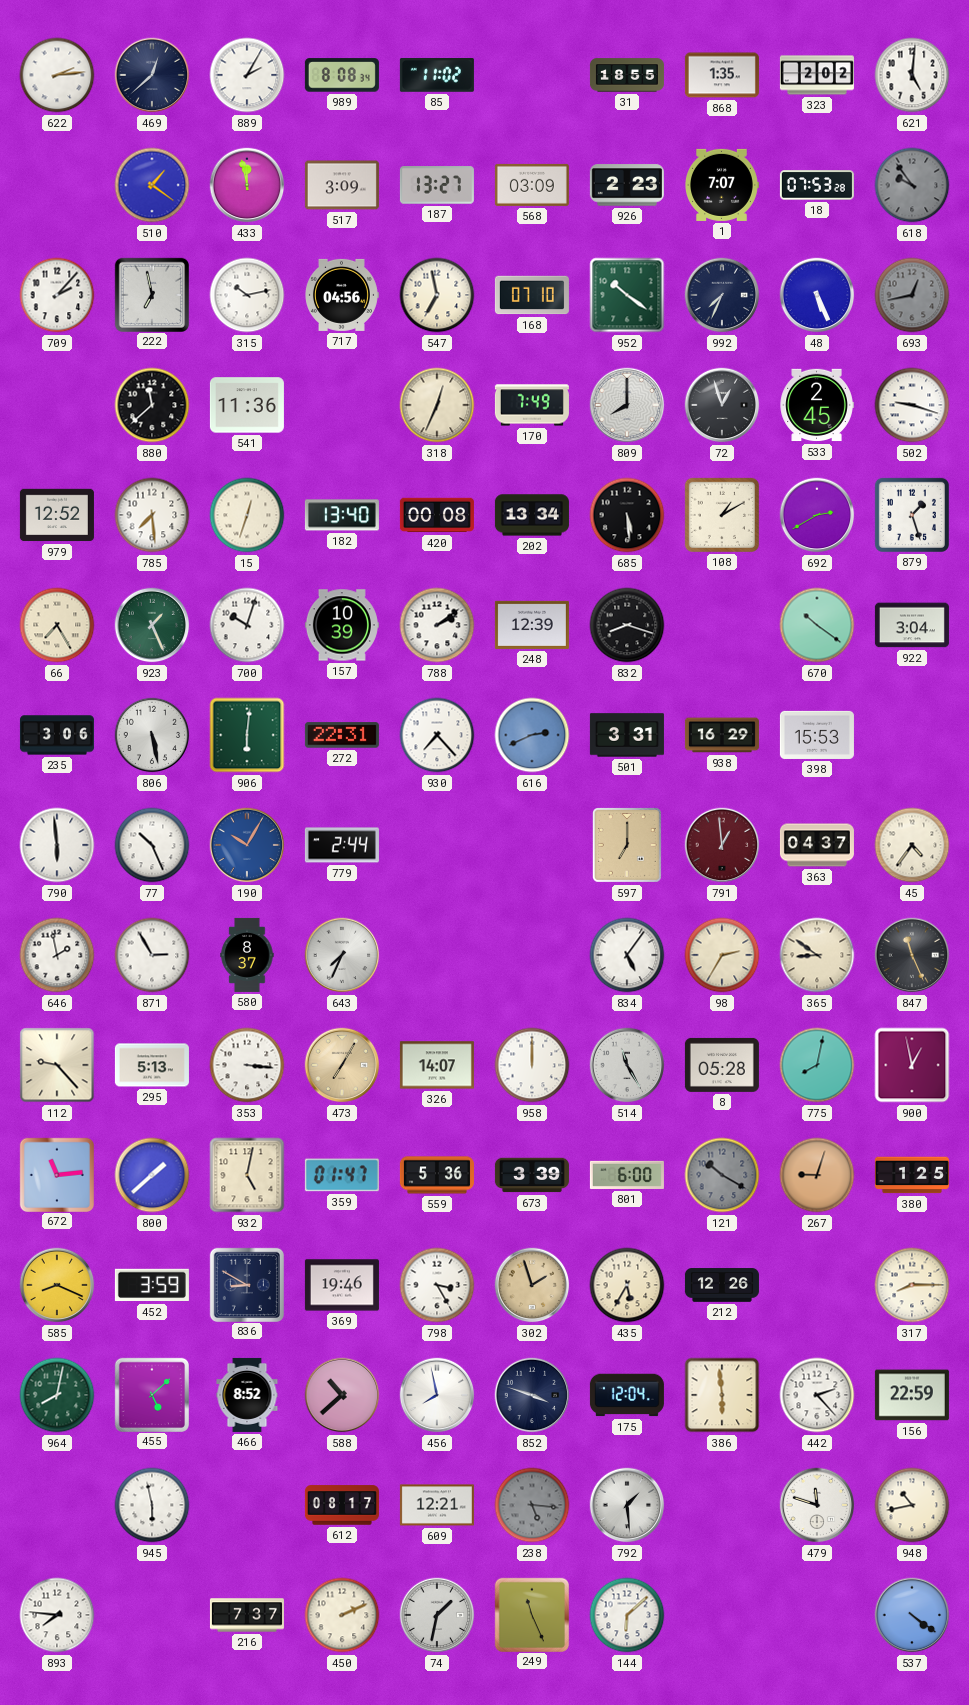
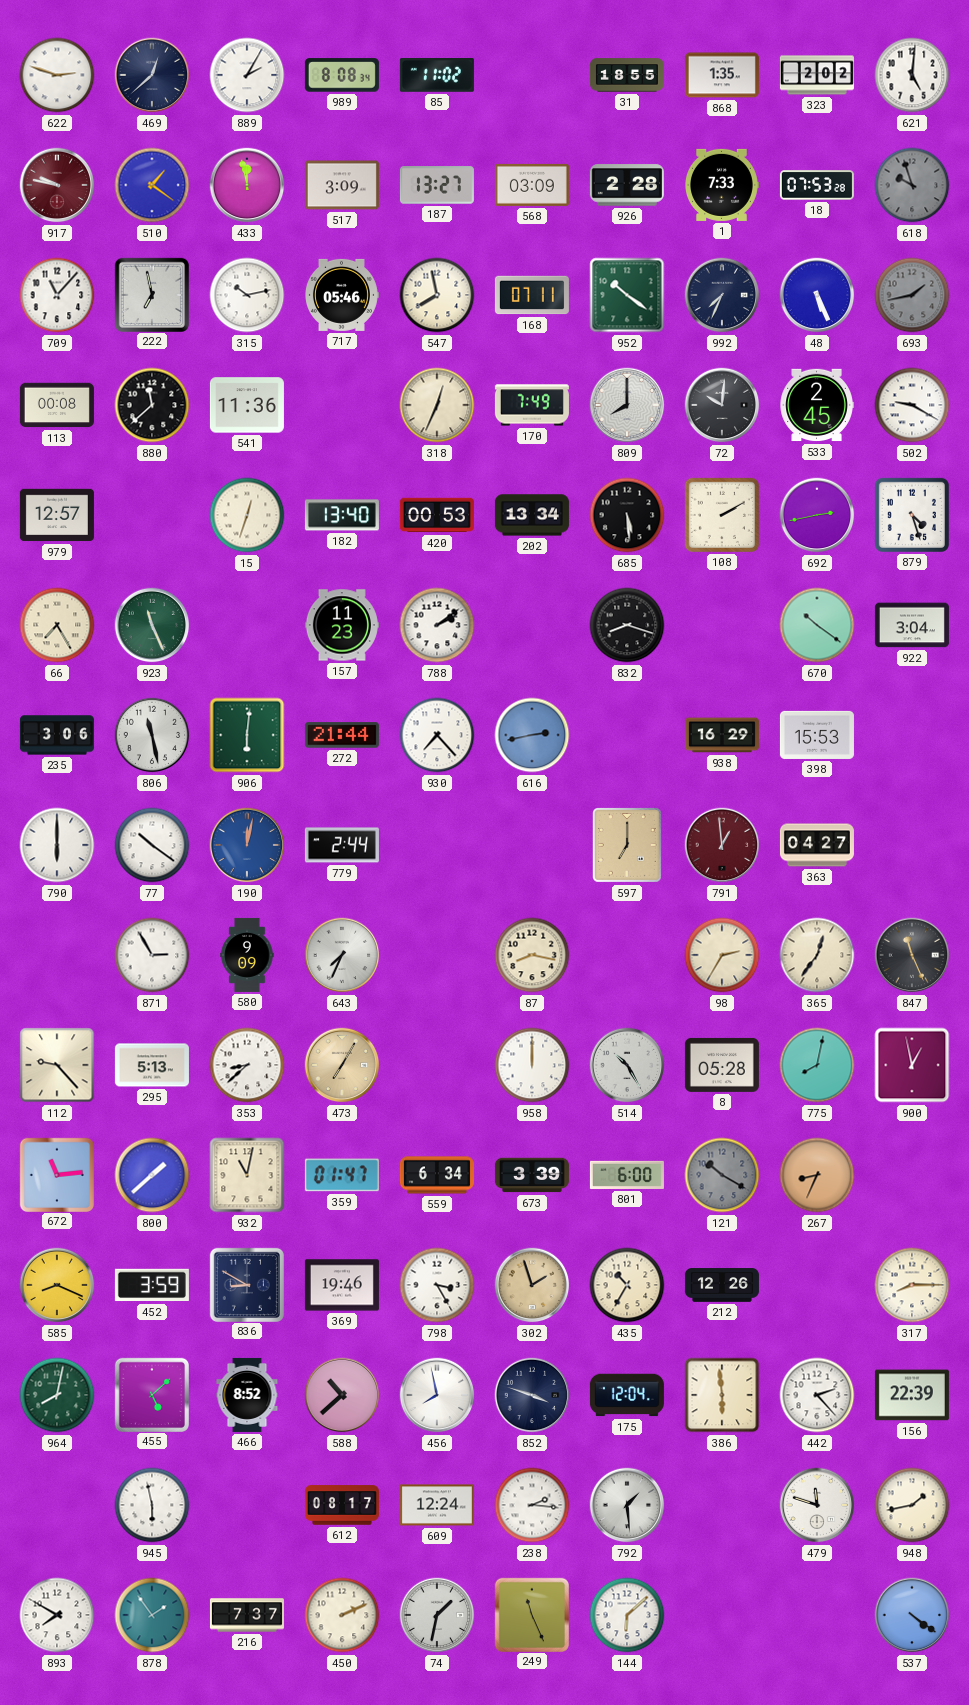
622: 2:14 -> 2:48 (57, 75)
917: none -> 9:47 (57, 185)
926: 2:23 -> 2:28 (627, 185)
1: 7:07 -> 7:33 (722, 185)
618: 9:54 -> 9:57 (912, 185)
709: 2:07 -> 11:07 (57, 295)
717: 04:56 -> 05:46 (342, 295)
547: 6:58 -> 7:58 (437, 295)
168: 07:10 -> 07:11 (532, 295)
693: 12:43 -> 1:43 (912, 295)
113: none -> 00:08 (57, 405)
72: 12:57 -> 10:01 (722, 405)
502: 9:18 -> 9:20 (912, 405)
979: 12:52 -> 12:57 (57, 515)
785: 7:29 -> none (152, 515)
420: 00:08 -> 00:53 (437, 515)
108: 1:10 -> 2:10 (722, 515)
692: 2:40 -> 2:43 (817, 515)
879: 1:27 -> 4:27 (912, 515)
923: 1:26 -> 11:26 (152, 625)
700: 10:03 -> none (247, 625)
157: 10:39 -> 11:23 (342, 625)
248: 12:39 -> none (532, 625)
806: 5:28 -> 11:28 (152, 735)
272: 22:31 -> 21:44 (342, 735)
616: 2:41 -> 2:43 (532, 735)
501: 3:31 -> none (627, 735)
790: 5:59 -> 6:00 (57, 845)
77: 10:26 -> 10:21 (152, 845)
190: 10:05 -> 12:02 (247, 845)
363: 04:37 -> 04:27 (817, 845)
45: 4:36 -> none (912, 845)
646: 1:58 -> none (57, 955)
580: 8:37 -> 9:09 (247, 955)
87: none -> 8:17 (532, 955)
834: 5:06 -> none (627, 955)
365: 8:51 -> 12:36 (817, 955)
353: 3:16 -> 8:38 (247, 1065)
326: 14:07 -> none (437, 1065)
514: 11:25 -> 10:25 (627, 1065)
932: 5:02 -> 11:02 (247, 1175)
559: 5:36 -> 6:34 (437, 1175)
267: 9:03 -> 8:34 (817, 1175)
380: 1:25 -> none (912, 1175)
435: 5:35 -> 10:35 (627, 1285)
156: 22:59 -> 22:39 (912, 1395)
609: 12:21 -> 12:24 (437, 1505)
238: 5:16 -> 2:16 (532, 1505)
238 dial: grey -> white (532, 1505)
948: 10:43 -> 1:43 (912, 1505)
893: 7:46 -> 7:50 (57, 1615)
878: none -> 1:54 (152, 1615)
